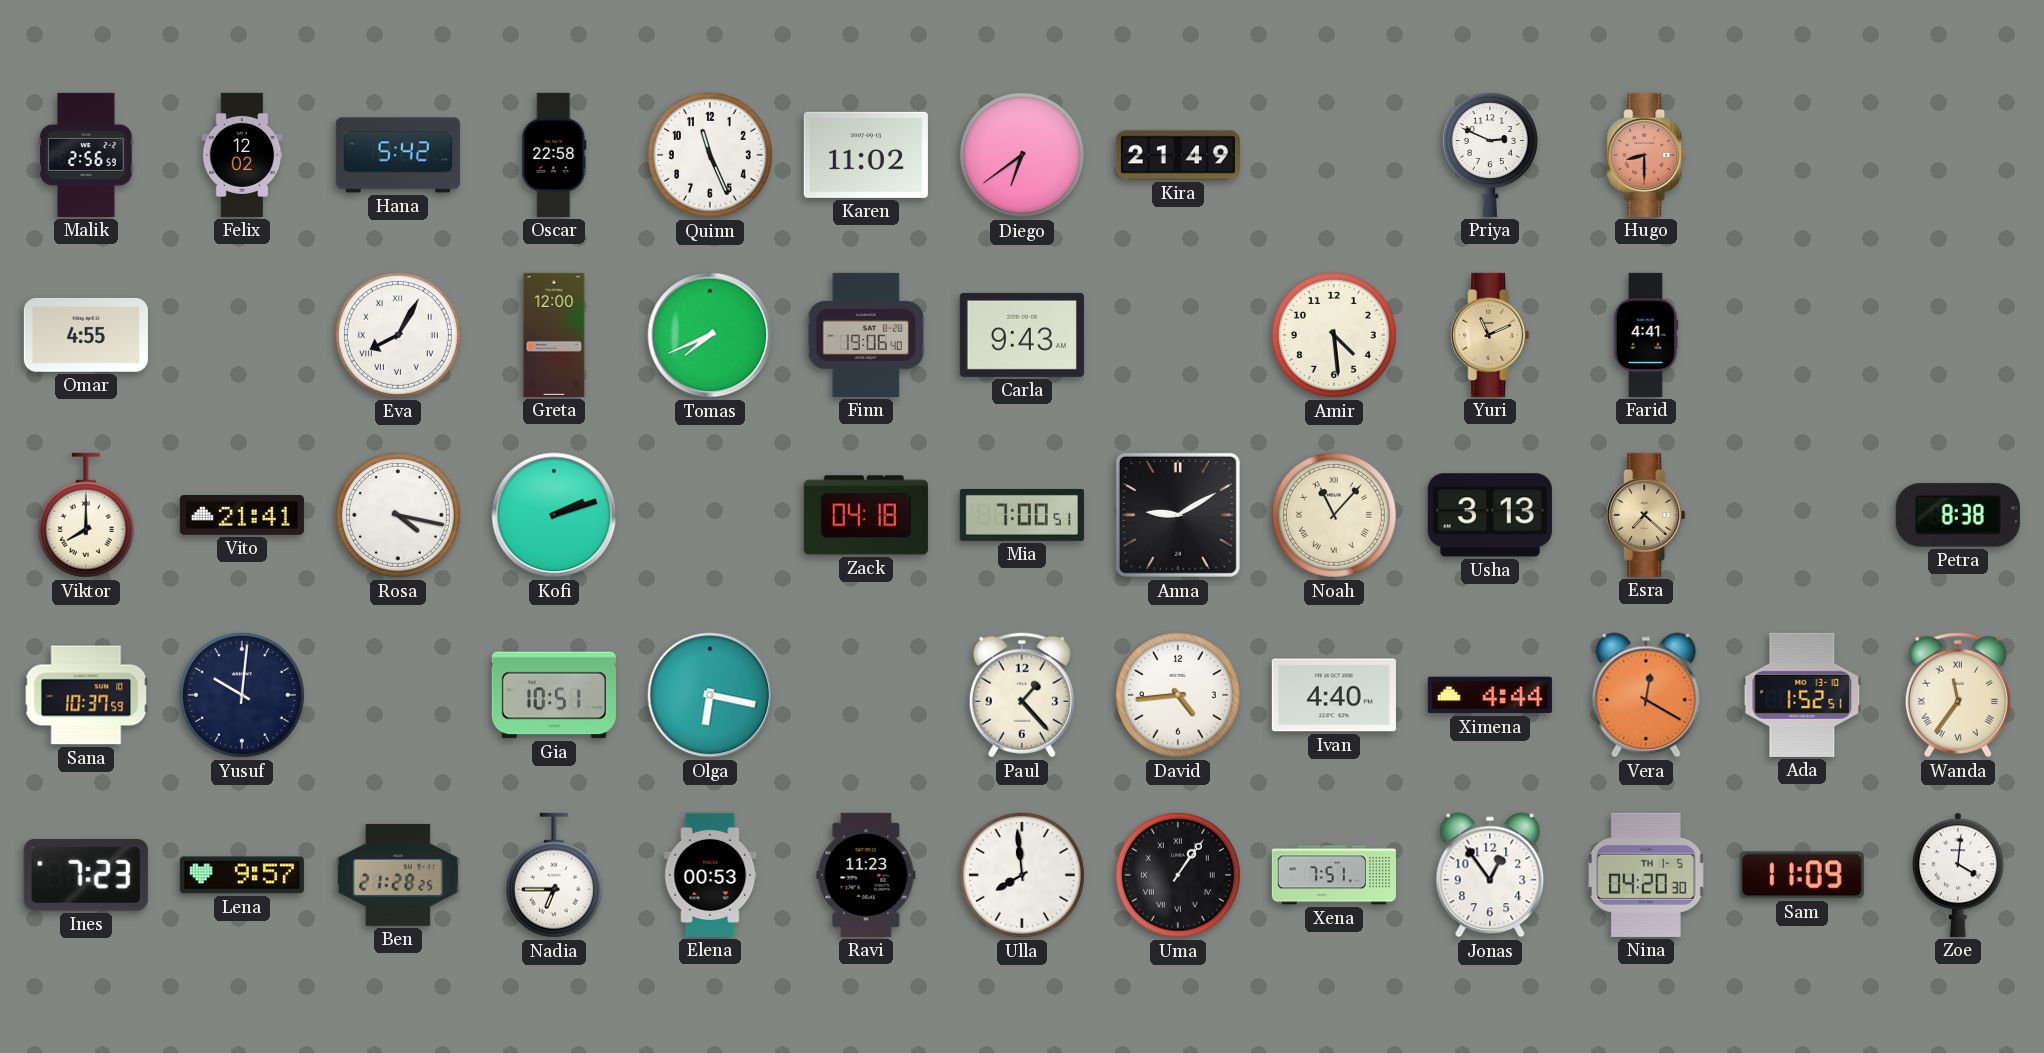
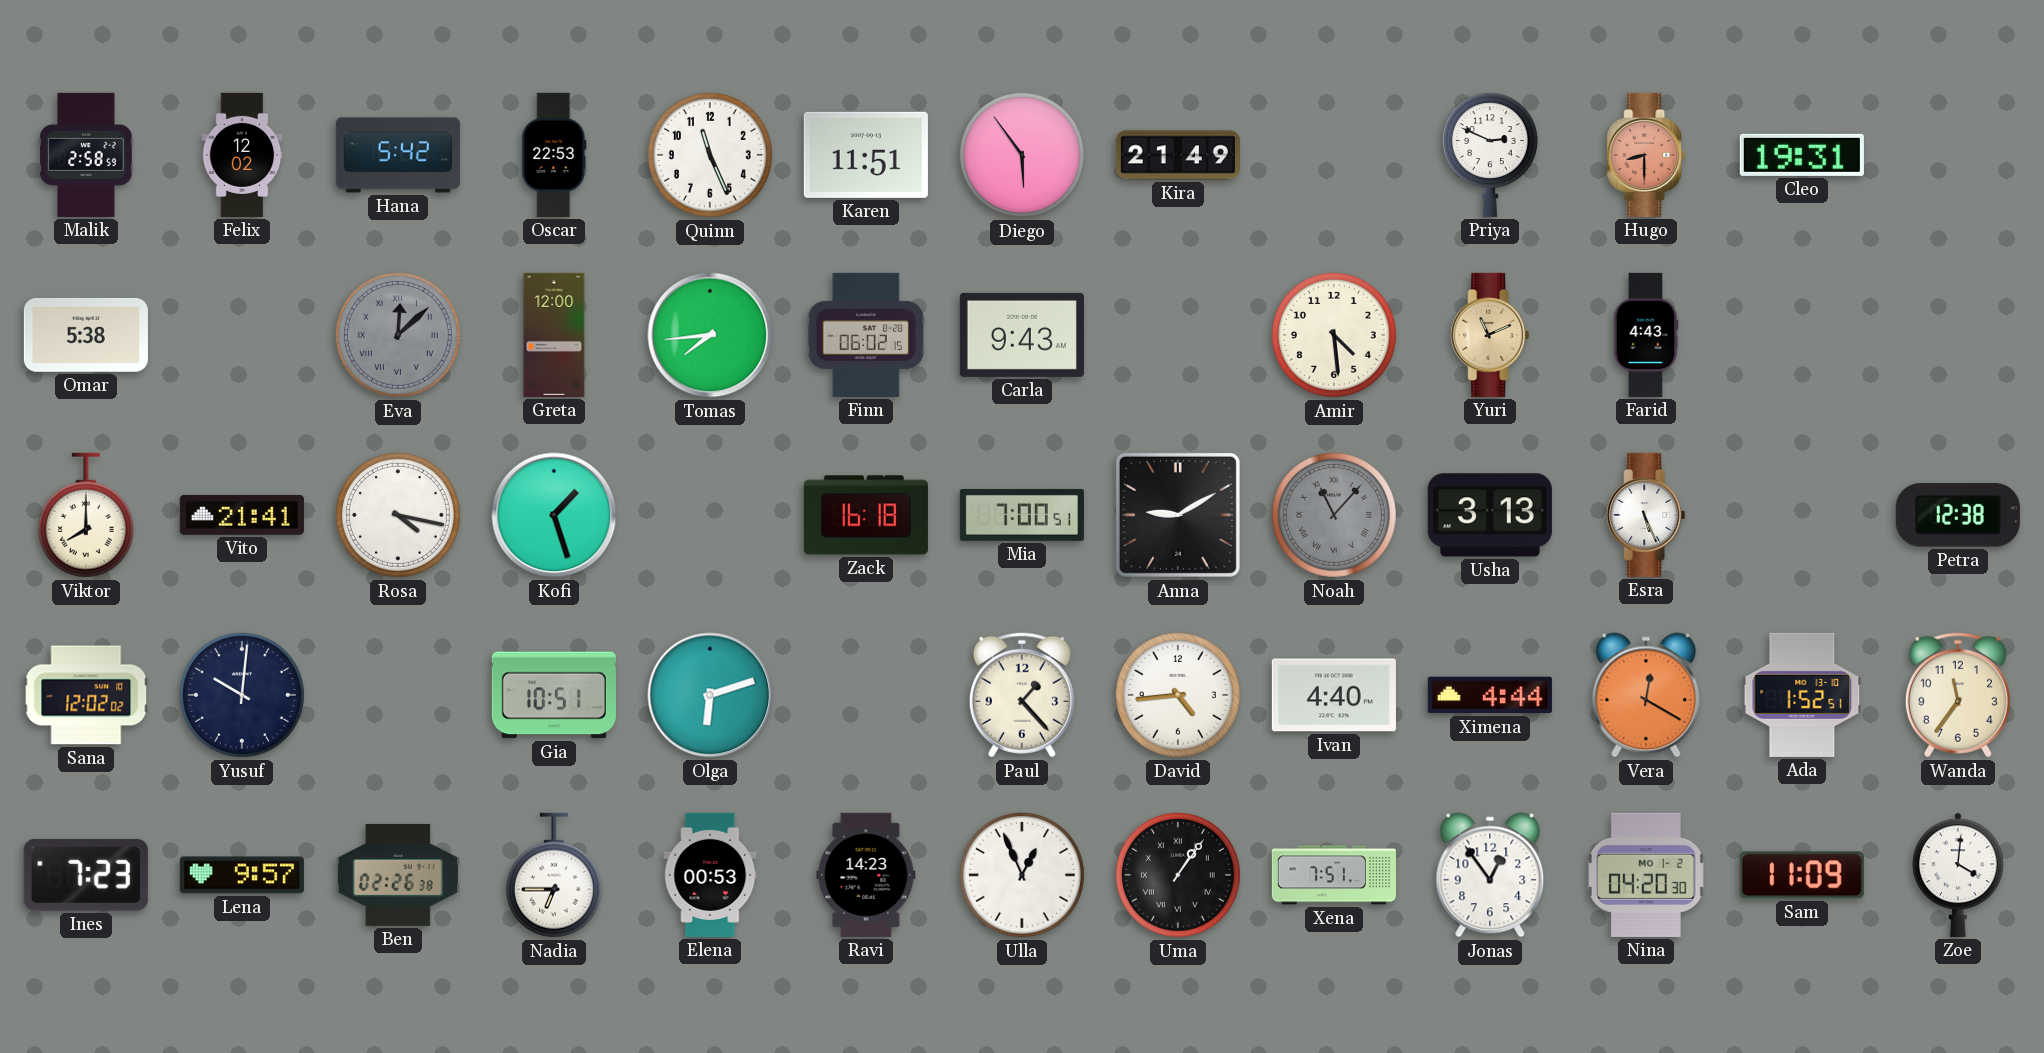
Malik: 2:56 -> 2:58 (86, 155)
Oscar: 22:58 -> 22:53 (554, 155)
Karen: 11:02 -> 11:51 (866, 155)
Diego: 6:39 -> 5:54 (1022, 155)
Cleo: none -> 19:31 (1802, 155)
Omar: 4:55 -> 5:38 (86, 335)
Eva: 8:05 -> 12:08 (398, 335)
Eva dial: white -> grey (398, 335)
Tomas: 7:41 -> 7:44 (710, 335)
Finn: 19:06 -> 06:02 (866, 335)
Farid: 4:41 -> 4:43 (1646, 335)
Kofi: 2:12 -> 1:27 (554, 515)
Zack: 04:18 -> 16:18 (866, 515)
Noah dial: cream -> grey (1334, 515)
Esra: 7:22 -> 5:26 (1646, 515)
Esra dial: champagne -> white (1646, 515)
Petra: 8:38 -> 12:38 (1958, 515)
Sana: 10:37 -> 12:02 (86, 695)
Olga: 6:17 -> 6:12 (710, 695)
Wanda numerals: Roman -> Arabic (1958, 695)
Ben: 21:28 -> 02:26 (398, 875)
Ravi: 11:23 -> 14:23 (866, 875)
Ulla: 7:59 -> 12:56 (1022, 875)
Nina date: TH 1-5 -> MO 1-2 (1646, 875)
